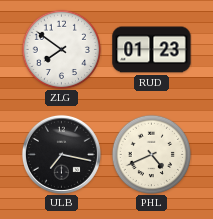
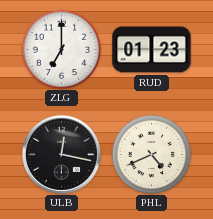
ZLG: 7:51 -> 7:00 (61, 49)
ULB: 7:17 -> 12:17 (61, 154)
